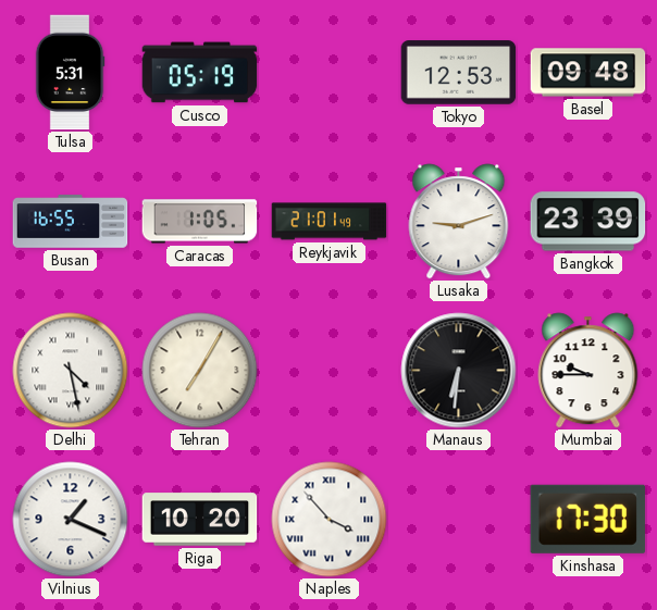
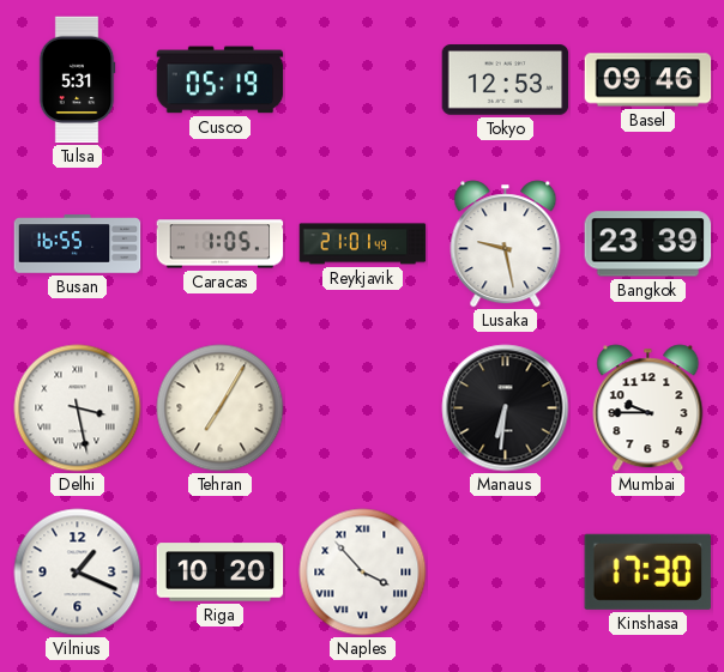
Basel: 09:48 -> 09:46 (648, 80)
Lusaka: 9:12 -> 9:28 (506, 244)
Delhi: 4:28 -> 3:28 (78, 408)
